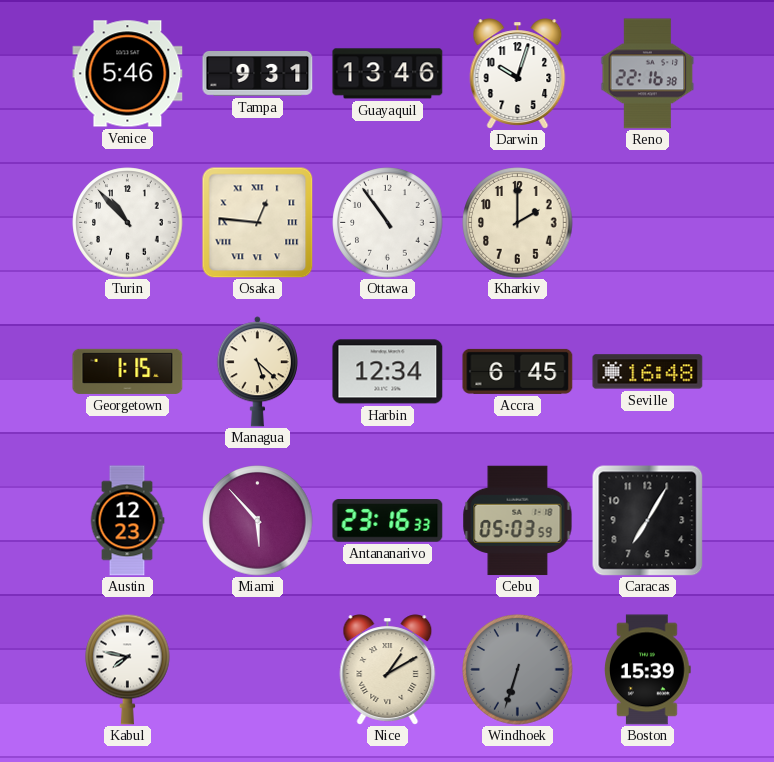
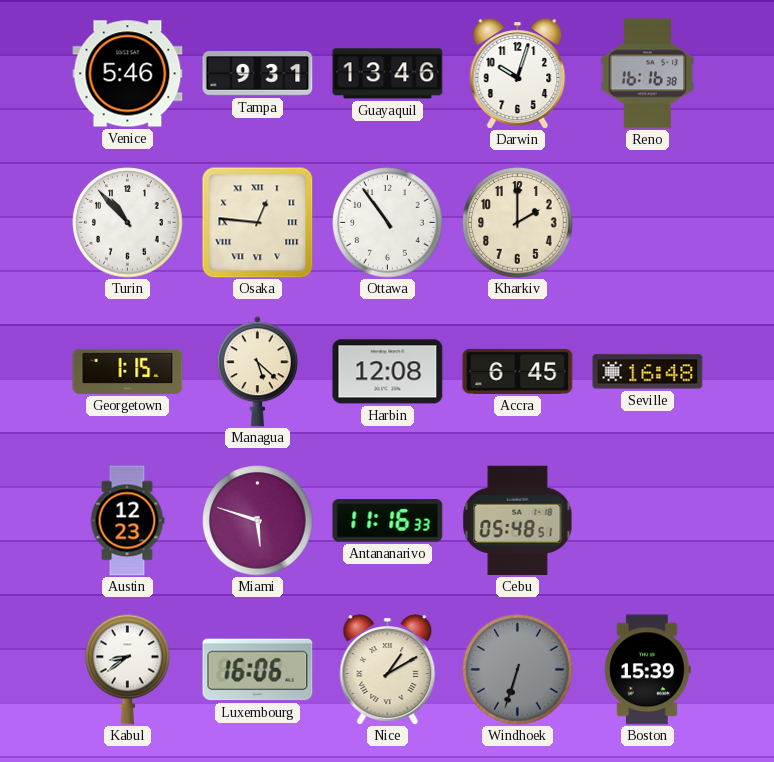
Reno: 22:16 -> 16:16 (648, 74)
Harbin: 12:34 -> 12:08 (388, 372)
Miami: 5:53 -> 5:48 (258, 521)
Antananarivo: 23:16 -> 11:16 (388, 521)
Cebu: 05:03 -> 05:48 (518, 521)
Caracas: 7:05 -> none (647, 520)
Kabul: 7:47 -> 8:39 (128, 669)
Luxembourg: none -> 16:06 (258, 670)
